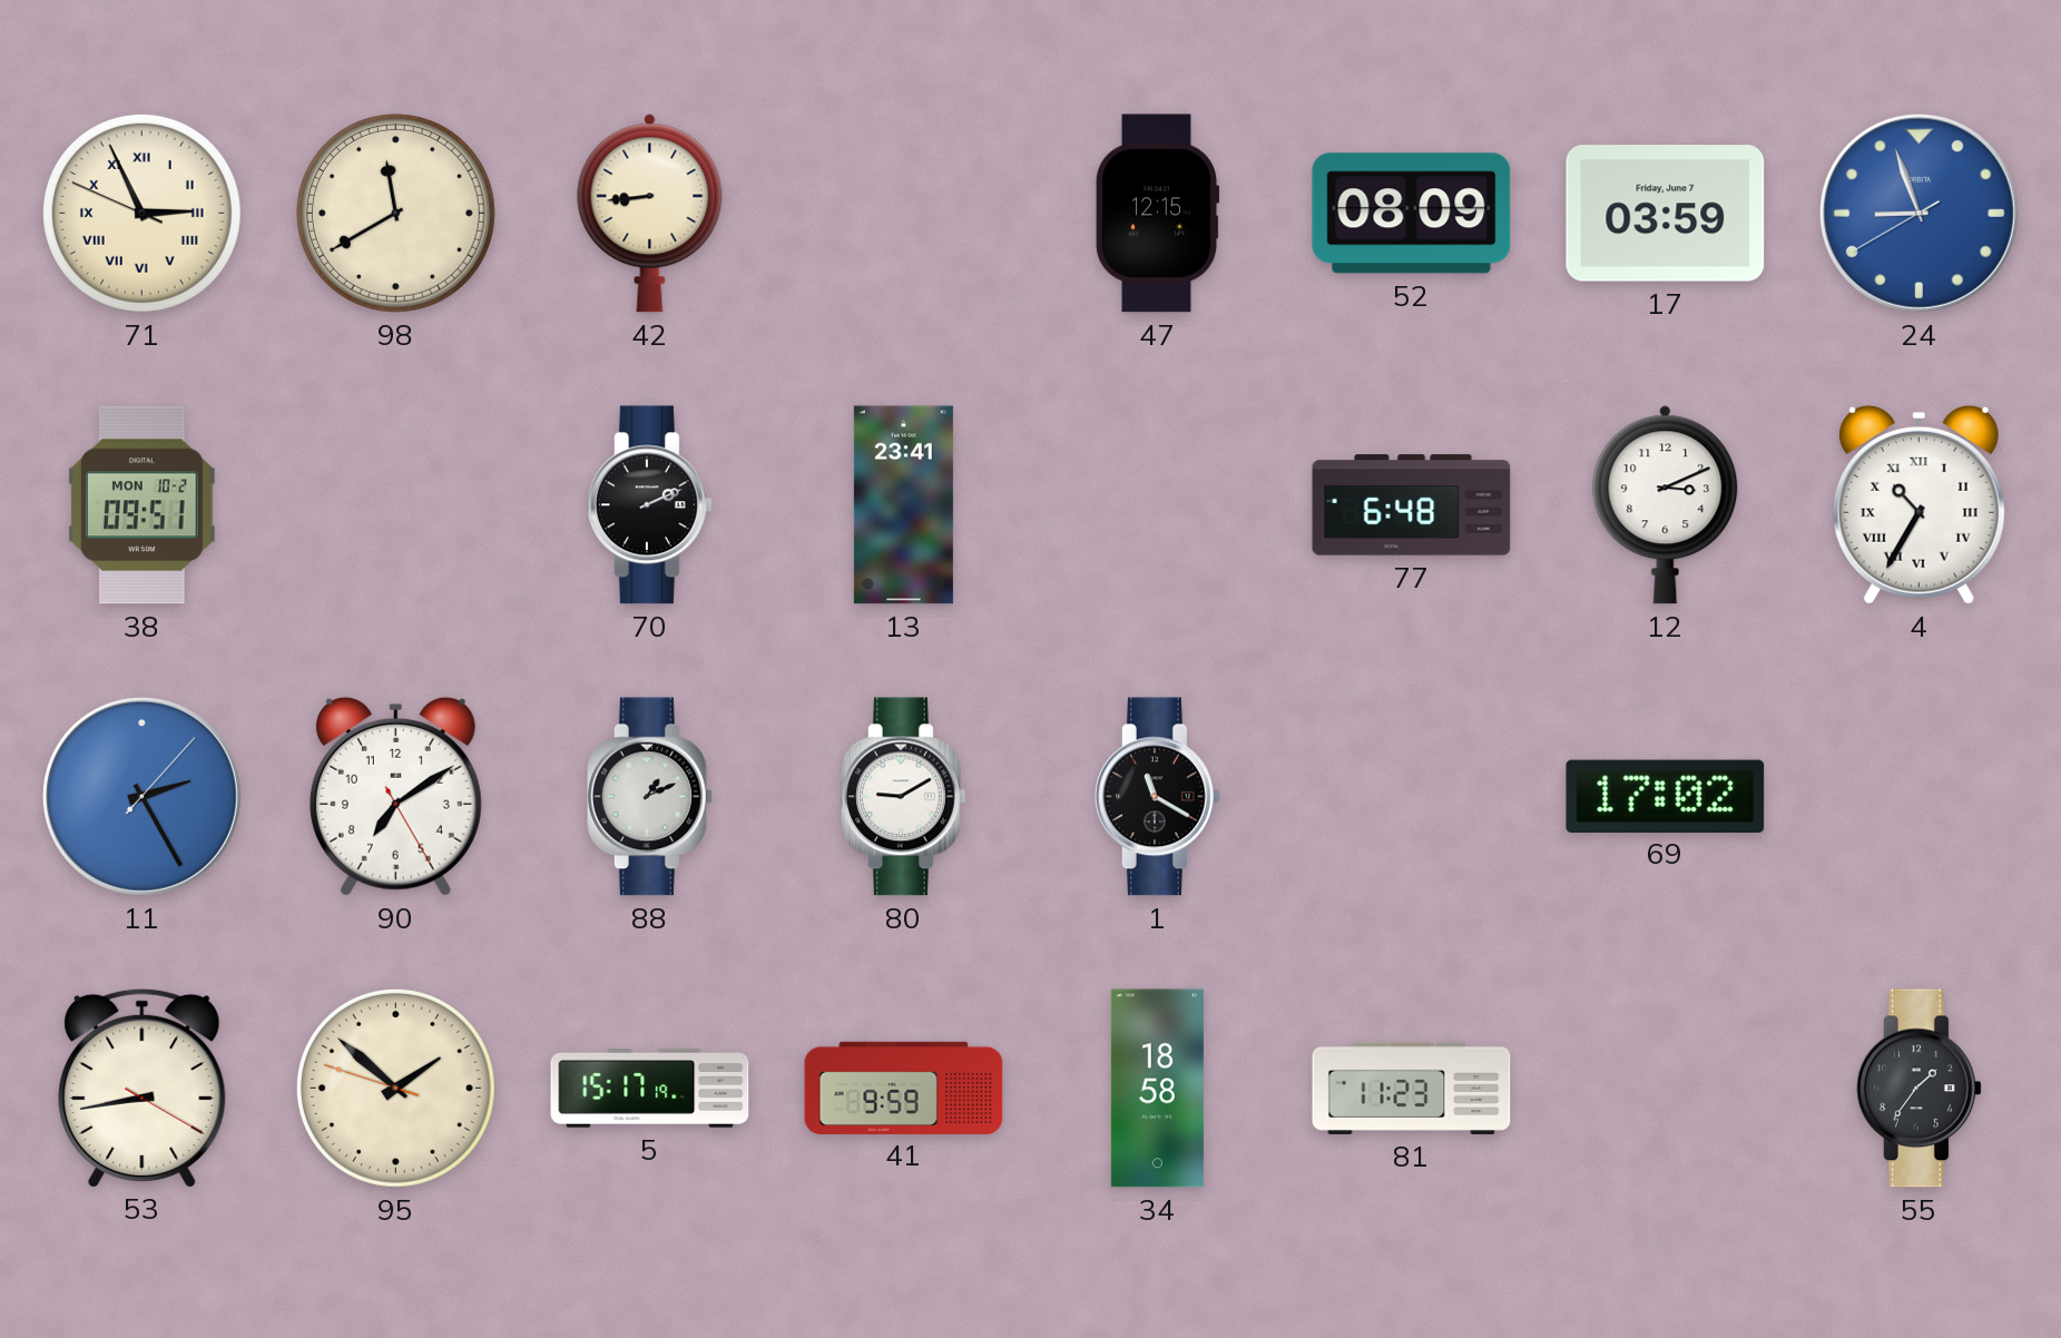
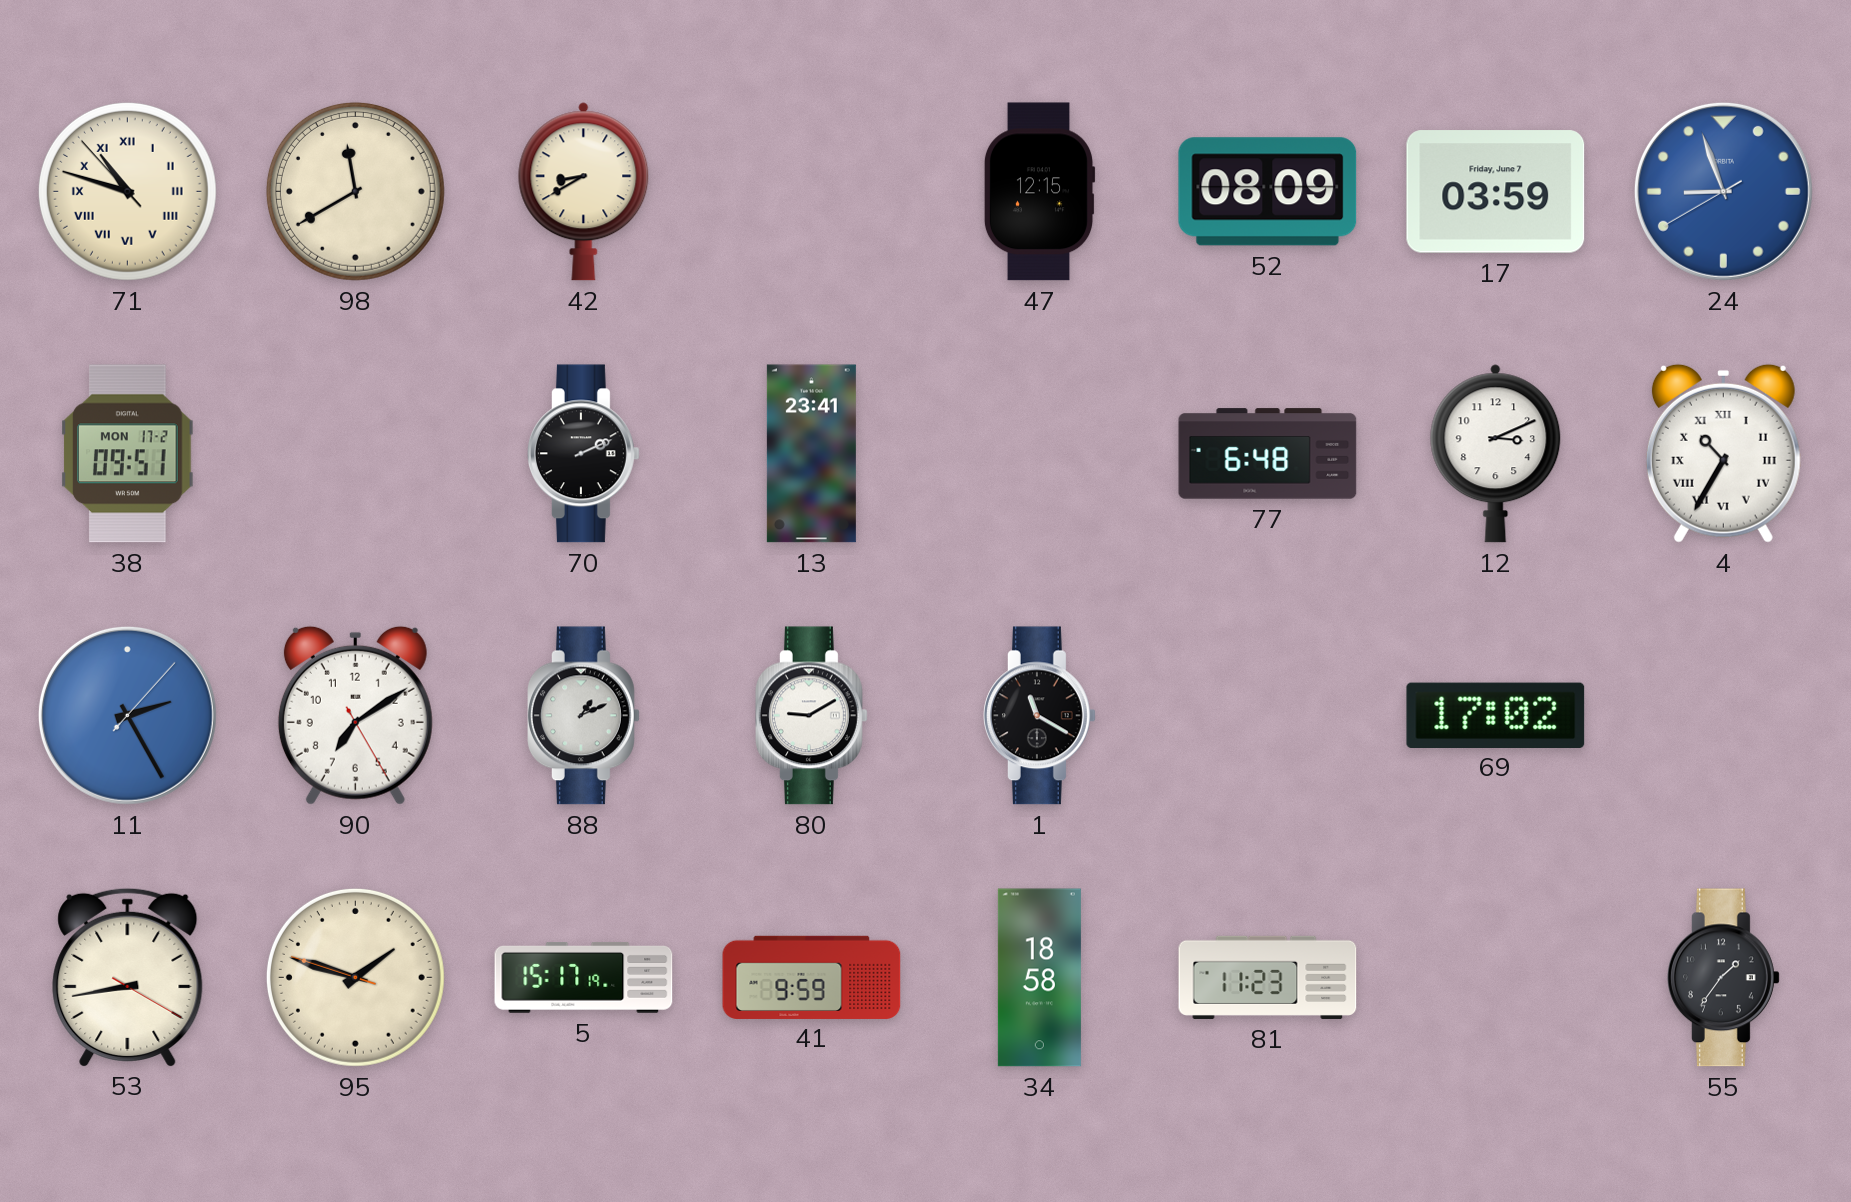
71: 2:55 -> 10:47 (127, 191)
42: 8:44 -> 8:40 (584, 192)
38 date: MON 10-2 -> MON 17-2 (128, 454)
95: 1:51 -> 1:47 (355, 977)
